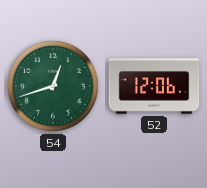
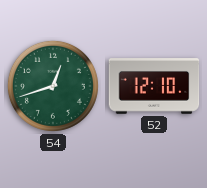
52: 12:06 -> 12:10 (154, 86)
